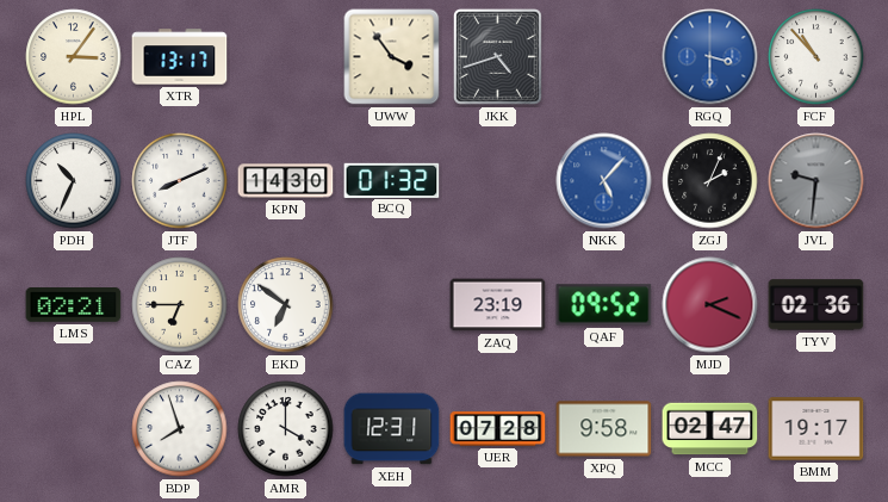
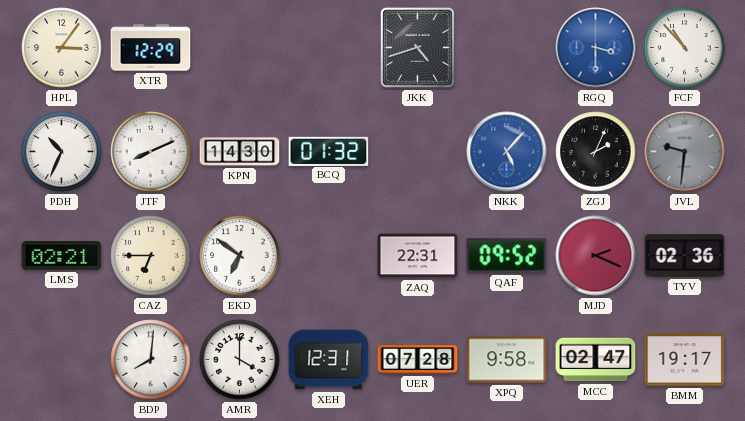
XTR: 13:17 -> 12:29 (151, 48)
UWW: 3:54 -> none (392, 57)
ZAQ: 23:19 -> 22:31 (418, 256)
BDP: 7:57 -> 8:01 (151, 360)
